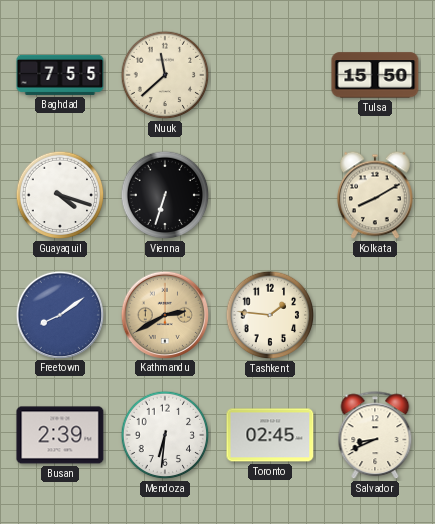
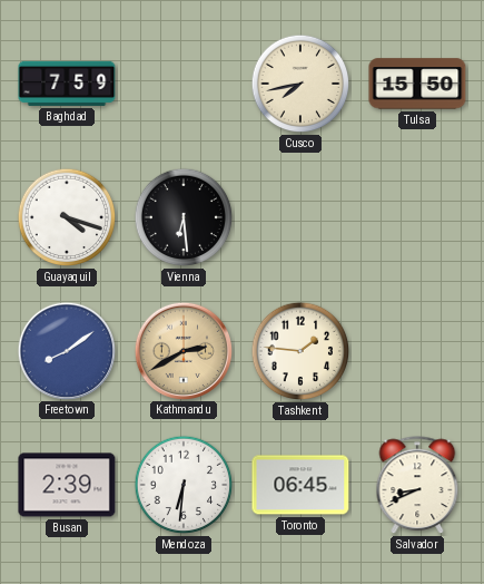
Baghdad: 7:55 -> 7:59 (67, 84)
Nuuk: 11:38 -> none (165, 75)
Cusco: none -> 7:43 (300, 84)
Vienna: 6:33 -> 6:29 (184, 217)
Kolkata: 8:10 -> none (375, 195)
Toronto: 02:45 -> 06:45 (300, 485)
